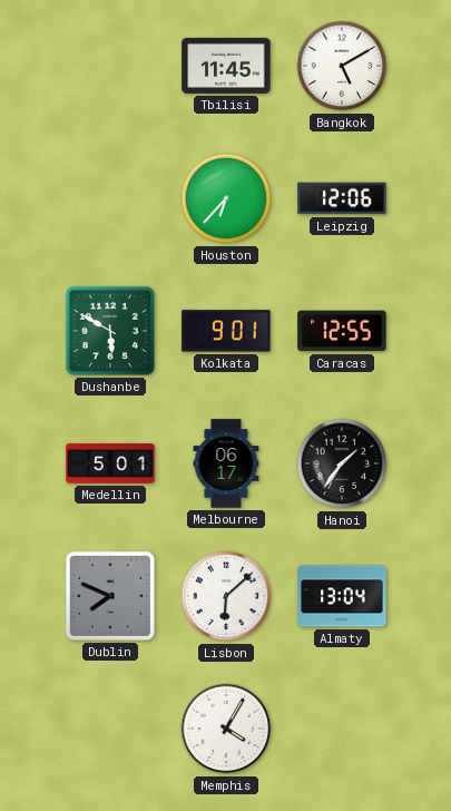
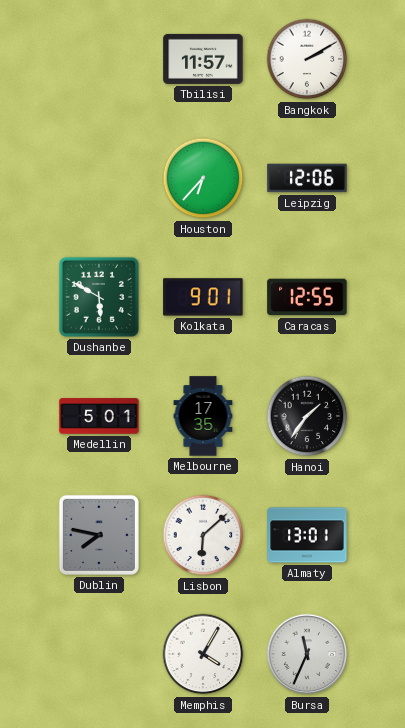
Tbilisi: 11:45 -> 11:57 (203, 59)
Bangkok: 5:10 -> 2:10 (307, 59)
Melbourne: 06:17 -> 17:35 (203, 416)
Dublin: 7:49 -> 7:47 (99, 535)
Almaty: 13:04 -> 13:01 (307, 535)
Bursa: none -> 11:34 (307, 654)
